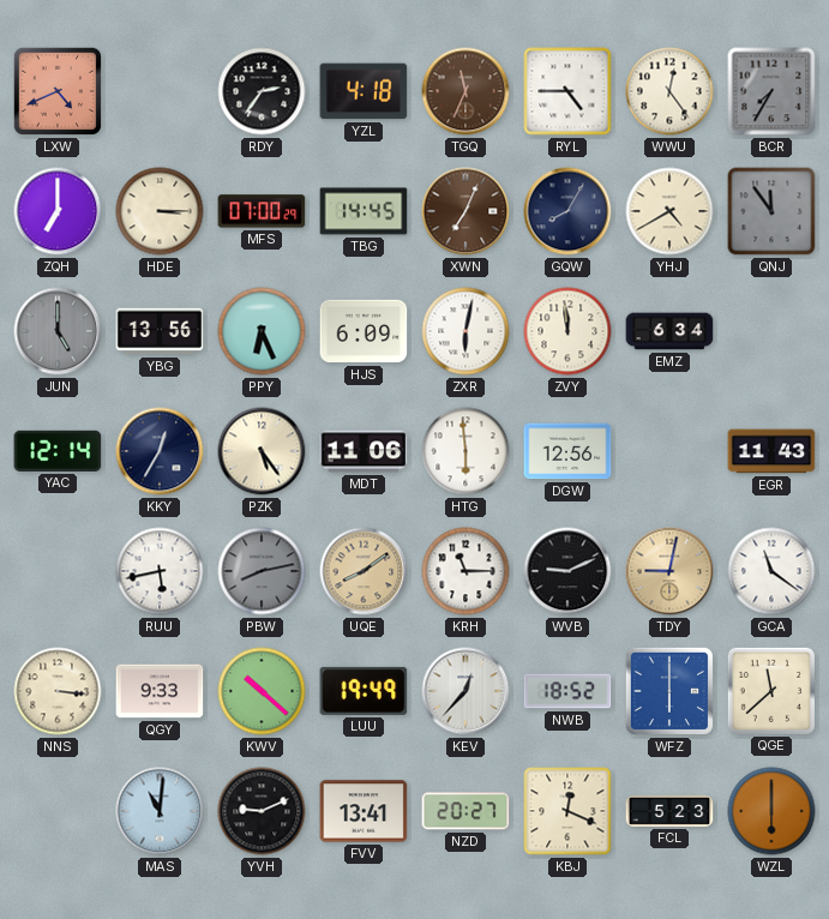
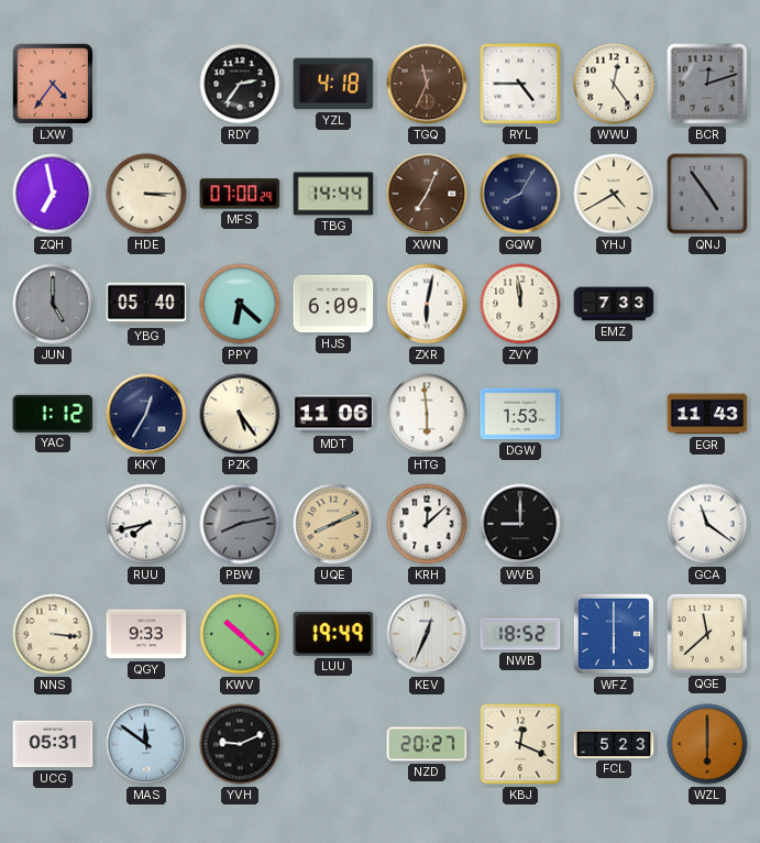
LXW: 4:41 -> 4:36 (53, 84)
BCR: 7:35 -> 12:12 (707, 84)
ZQH: 7:00 -> 6:58 (53, 194)
TBG: 14:45 -> 14:44 (333, 194)
QNJ: 11:54 -> 4:54 (707, 194)
YBG: 13:56 -> 05:40 (146, 304)
PPY: 6:26 -> 6:22 (240, 304)
EMZ: 6:34 -> 7:33 (614, 304)
YAC: 12:14 -> 1:12 (53, 414)
DGW: 12:56 -> 1:53 (520, 414)
RUU: 5:43 -> 7:43 (146, 524)
UQE: 8:09 -> 8:11 (333, 524)
KRH: 11:15 -> 12:08 (427, 524)
WVB: 9:11 -> 9:00 (520, 524)
TDY: 9:02 -> none (669, 571)
KEV: 12:37 -> 12:34 (427, 634)
UCG: none -> 05:31 (53, 744)
MAS: 11:01 -> 11:51 (146, 744)
FVV: 13:41 -> none (364, 811)
